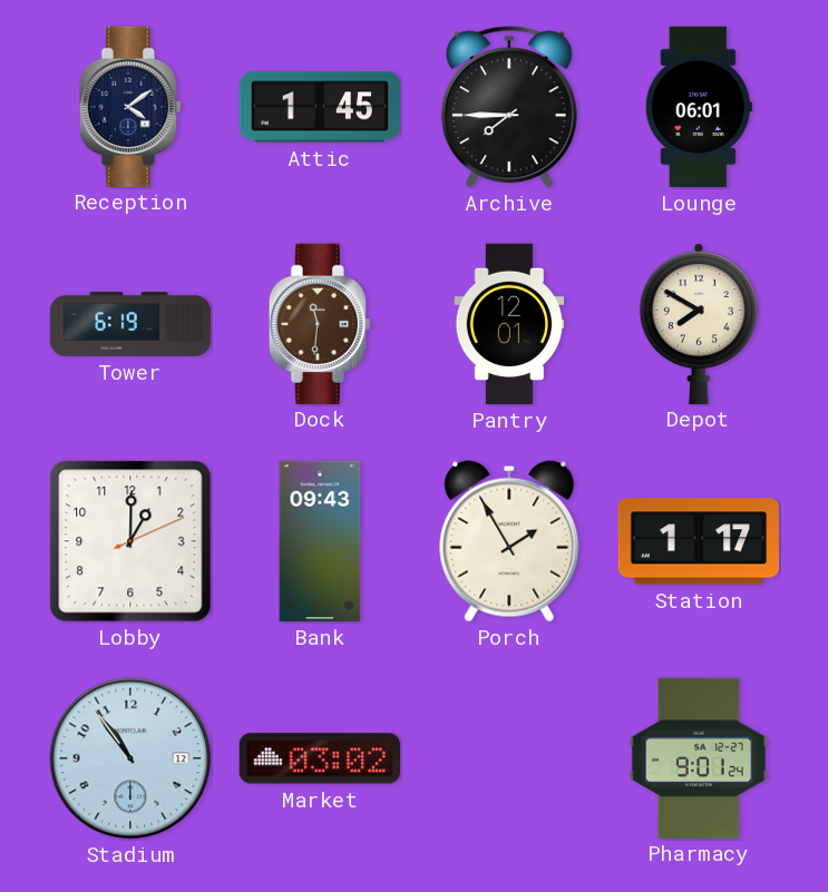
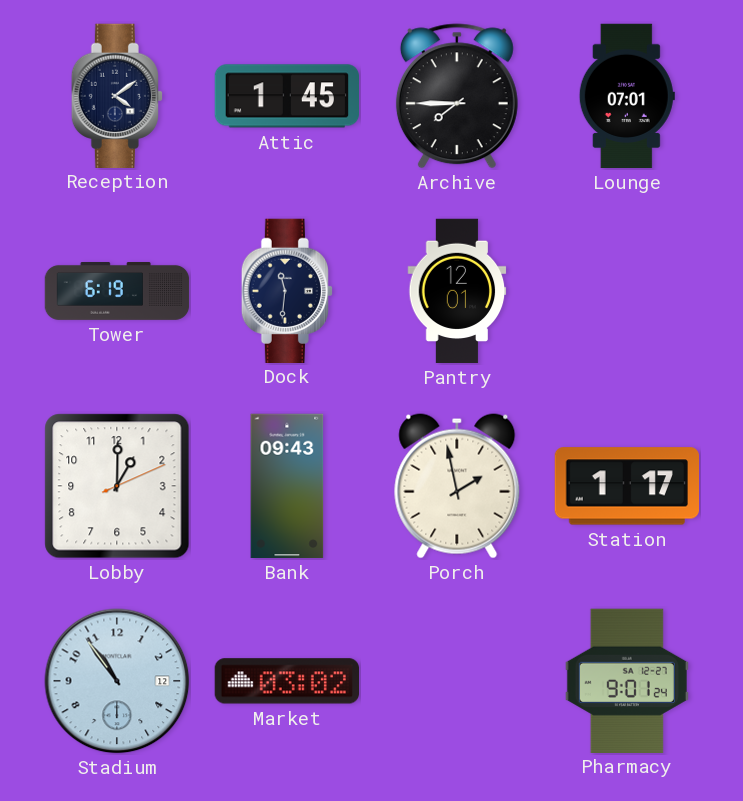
Lounge: 06:01 -> 07:01 (627, 96)
Dock dial: brown -> navy (286, 290)
Depot: 7:50 -> none (699, 324)
Porch: 1:55 -> 1:58 (457, 486)
